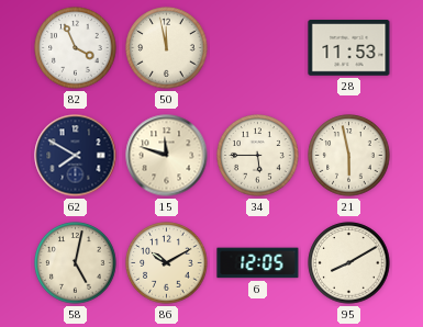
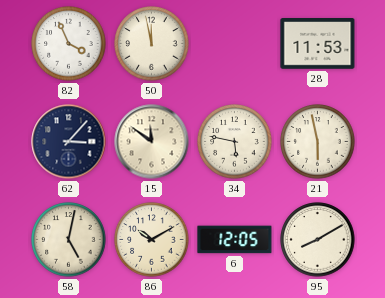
62: 7:50 -> 3:07 (69, 142)
15: 11:48 -> 11:51 (152, 142)
34: 5:45 -> 5:47 (235, 142)
